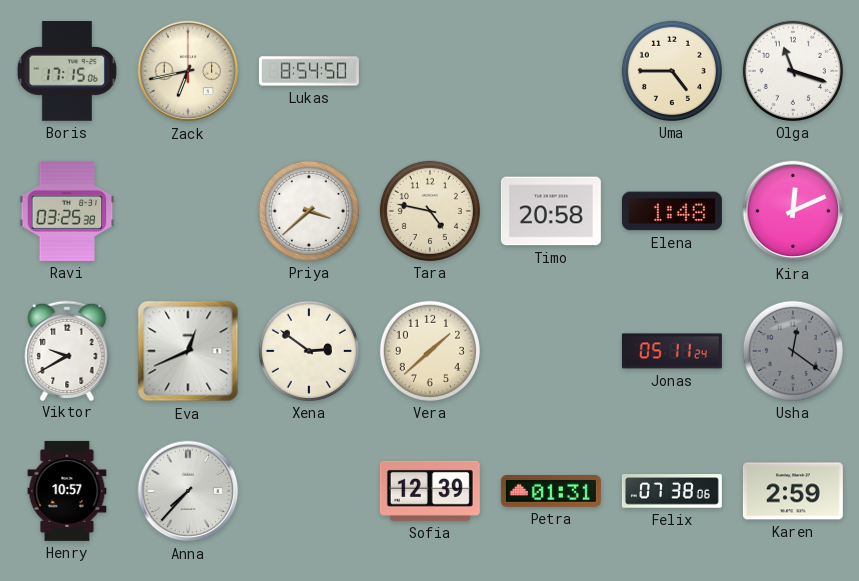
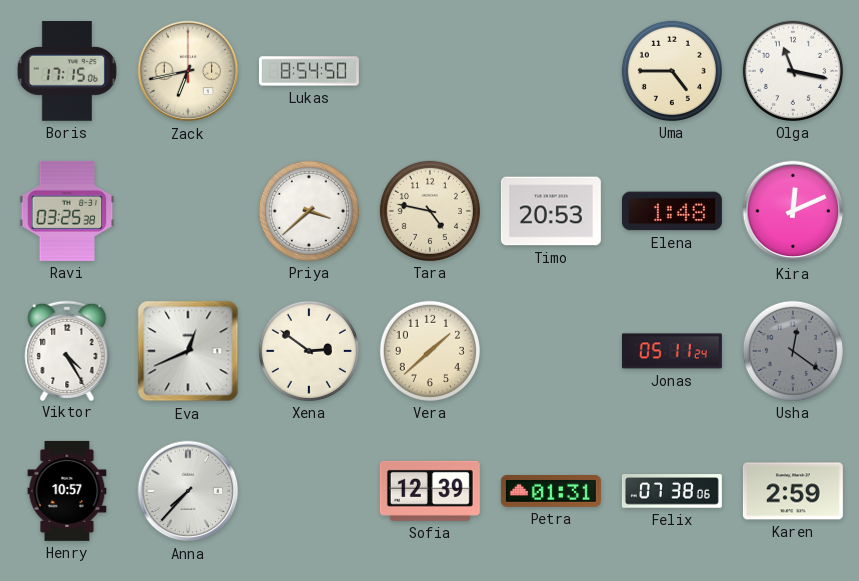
Olga: 11:18 -> 11:17 (793, 71)
Timo: 20:58 -> 20:53 (551, 211)
Viktor: 9:40 -> 4:25 (67, 350)
